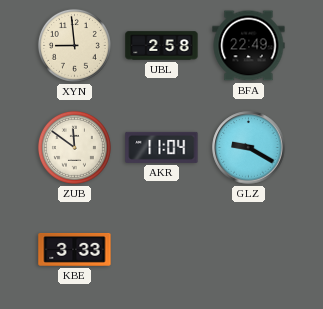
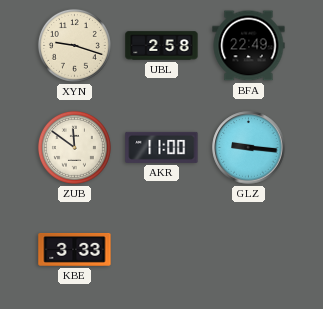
XYN: 8:59 -> 9:18 (74, 45)
AKR: 11:04 -> 11:00 (162, 147)
GLZ: 9:20 -> 9:16 (249, 148)
